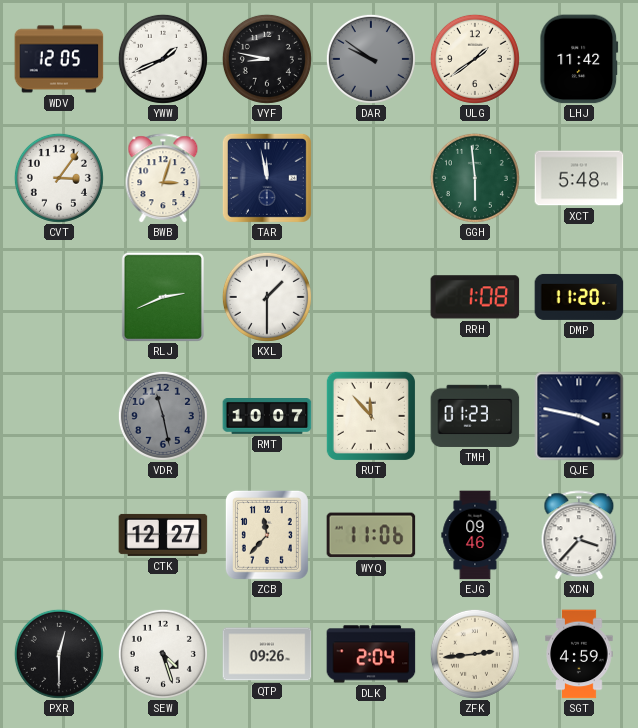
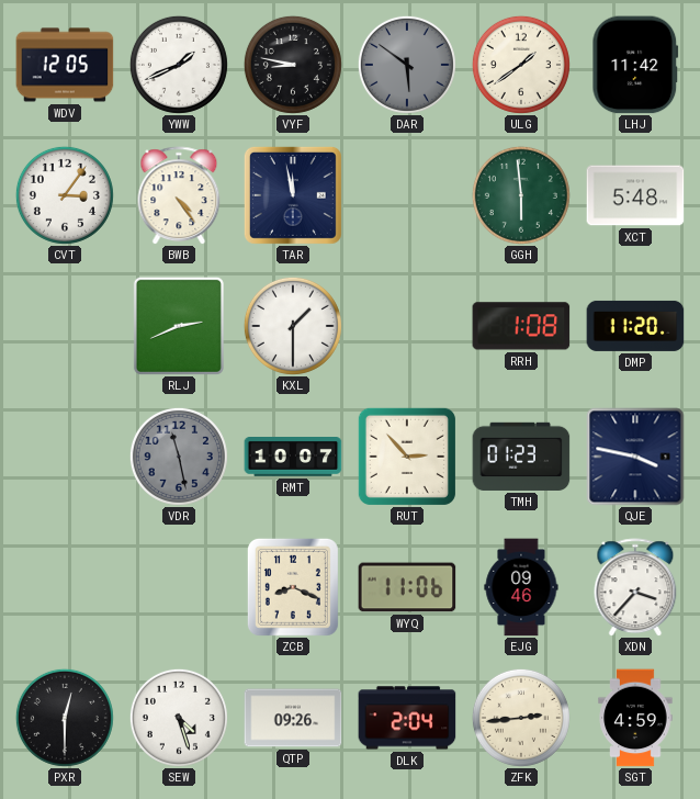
DAR: 9:51 -> 5:51 (407, 65)
BWB: 3:03 -> 4:24 (179, 195)
RUT: 11:53 -> 2:53 (407, 457)
CTK: 12:27 -> none (163, 535)
ZCB: 11:37 -> 8:19 (293, 587)
